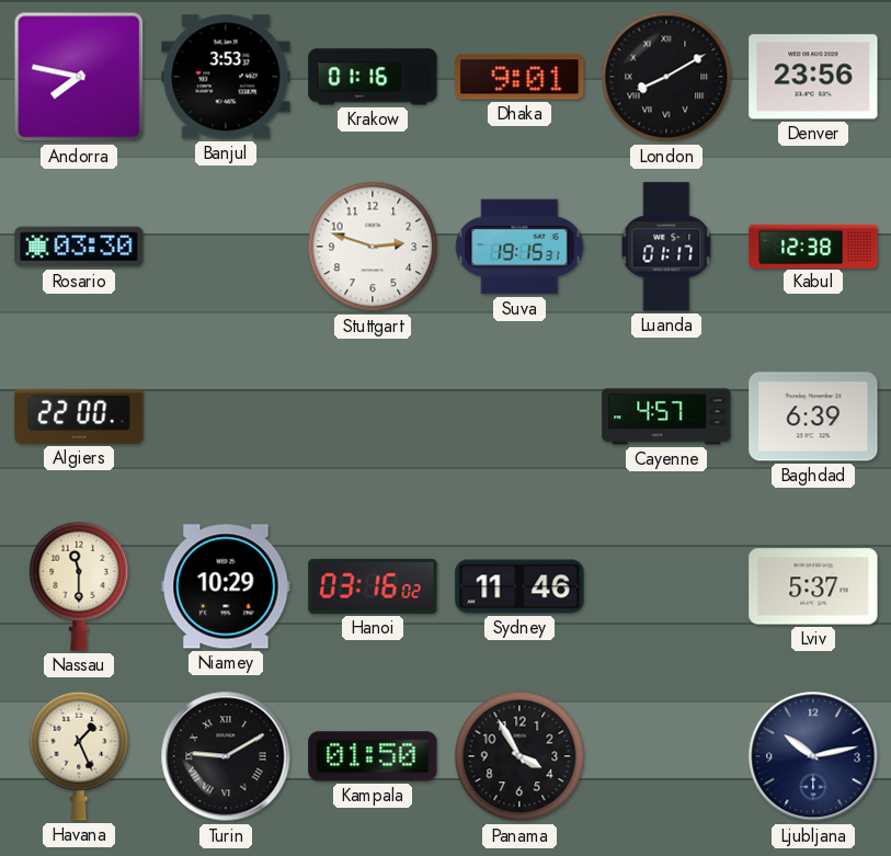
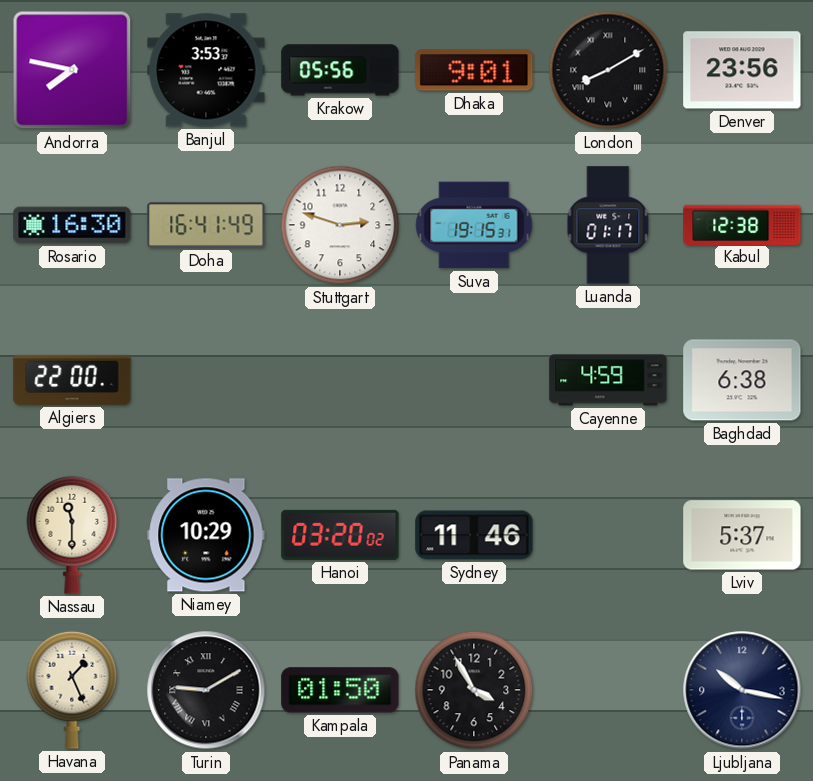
Krakow: 01:16 -> 05:56 (340, 70)
Rosario: 03:30 -> 16:30 (72, 225)
Doha: none -> 16:41 (206, 225)
Cayenne: 4:57 -> 4:59 (608, 380)
Baghdad: 6:39 -> 6:38 (742, 380)
Hanoi: 03:16 -> 03:20 (340, 535)
Ljubljana: 10:13 -> 10:17 (742, 690)
